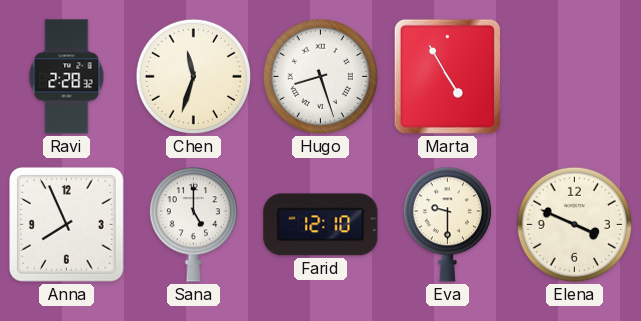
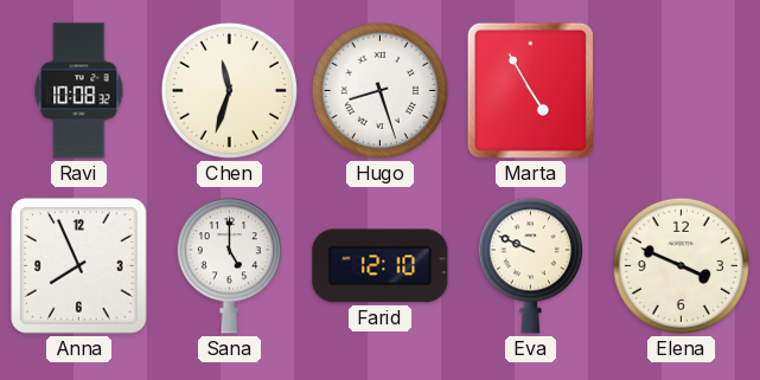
Ravi: 2:28 -> 10:08 (79, 91)
Eva: 9:30 -> 9:49 (530, 266)
